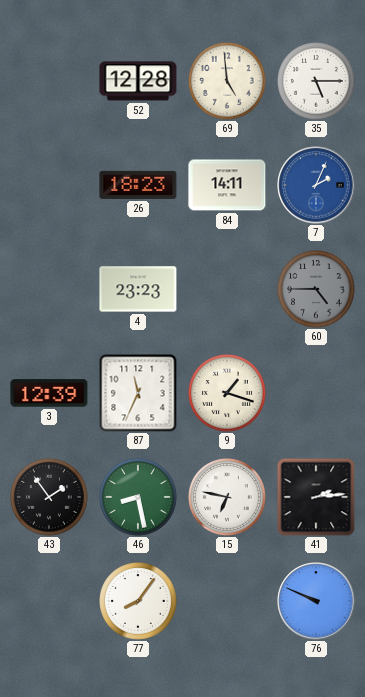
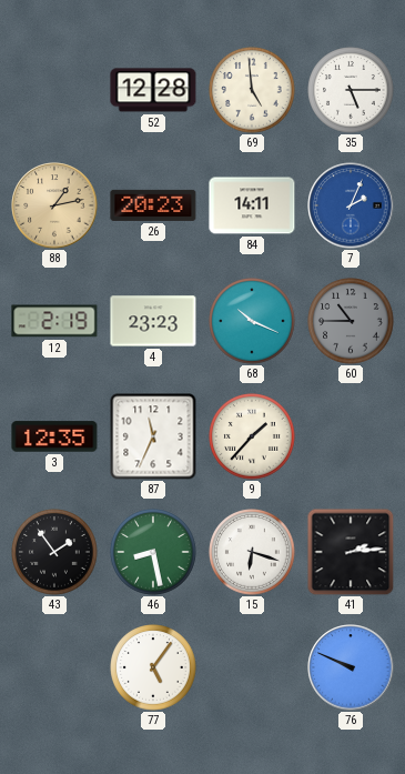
88: none -> 1:13 (54, 205)
26: 18:23 -> 20:23 (153, 205)
12: none -> 2:19 (54, 321)
68: none -> 10:19 (252, 321)
60: 4:45 -> 10:45 (351, 321)
3: 12:39 -> 12:35 (54, 436)
9: 1:18 -> 1:37 (252, 436)
15: 6:47 -> 6:18 (252, 552)
77: 8:06 -> 5:06 (153, 667)
